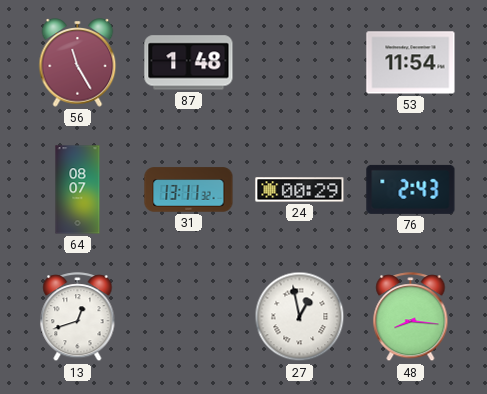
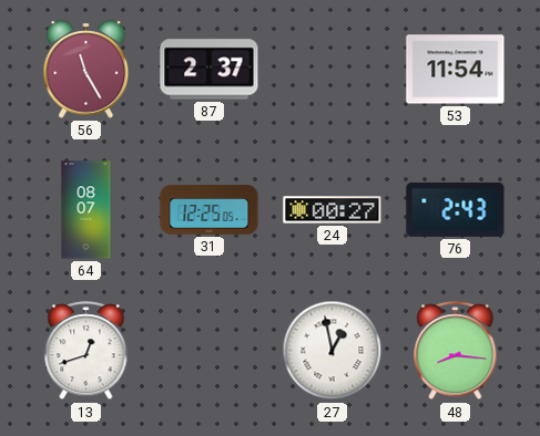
87: 1:48 -> 2:37 (210, 70)
31: 13:11 -> 12:25 (210, 210)
24: 00:29 -> 00:27 (333, 210)
